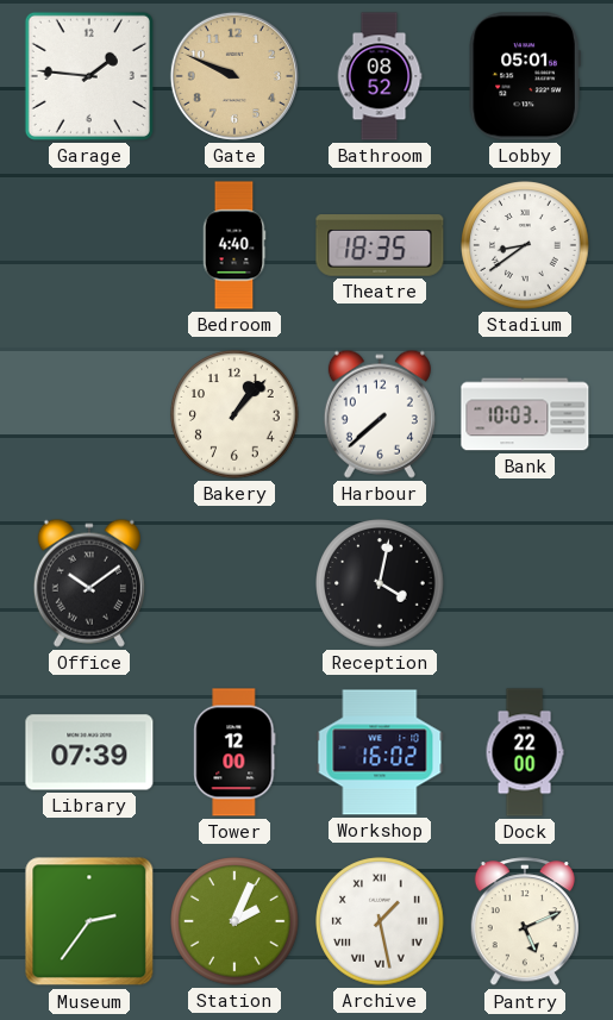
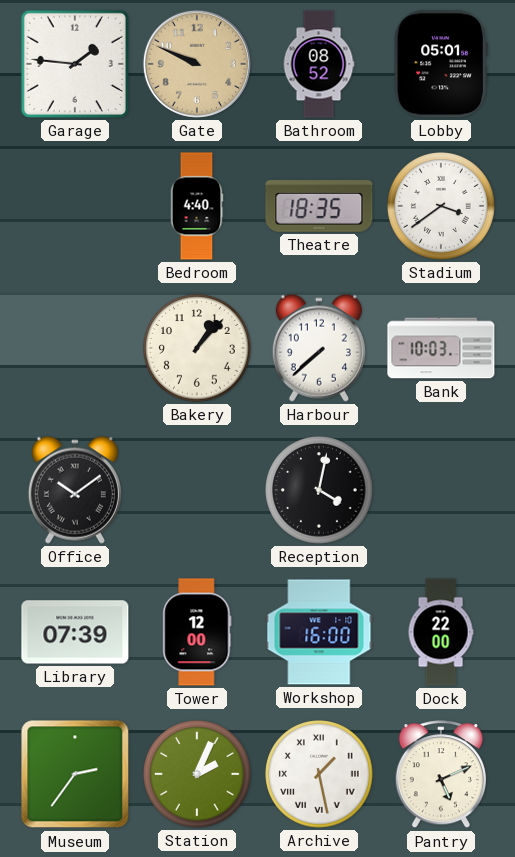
Stadium: 8:39 -> 3:39 (441, 206)
Workshop: 16:02 -> 16:00 (319, 632)
